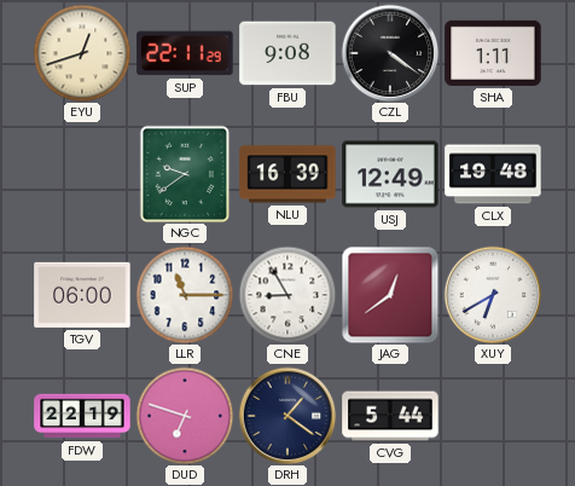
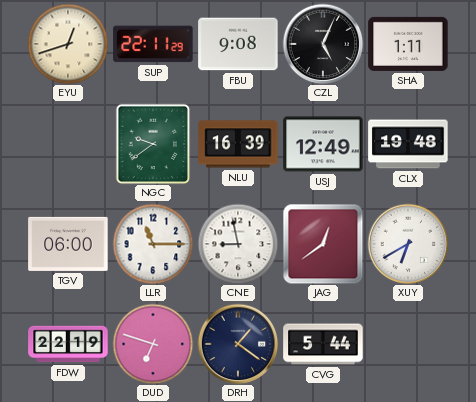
CZL: 4:21 -> 5:04 (323, 44)
CNE: 8:55 -> 8:58 (238, 244)
